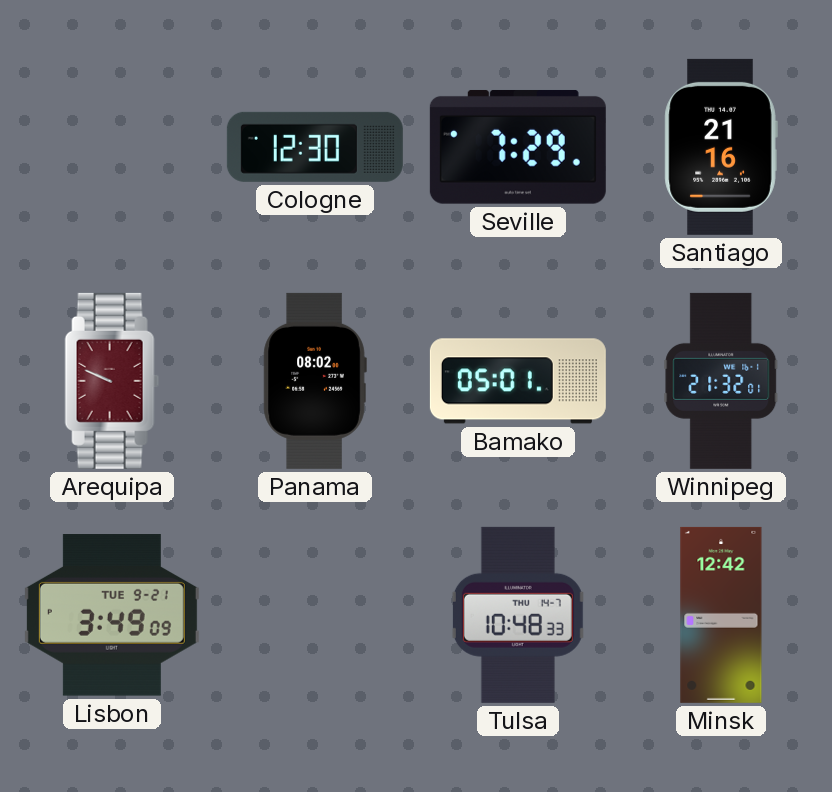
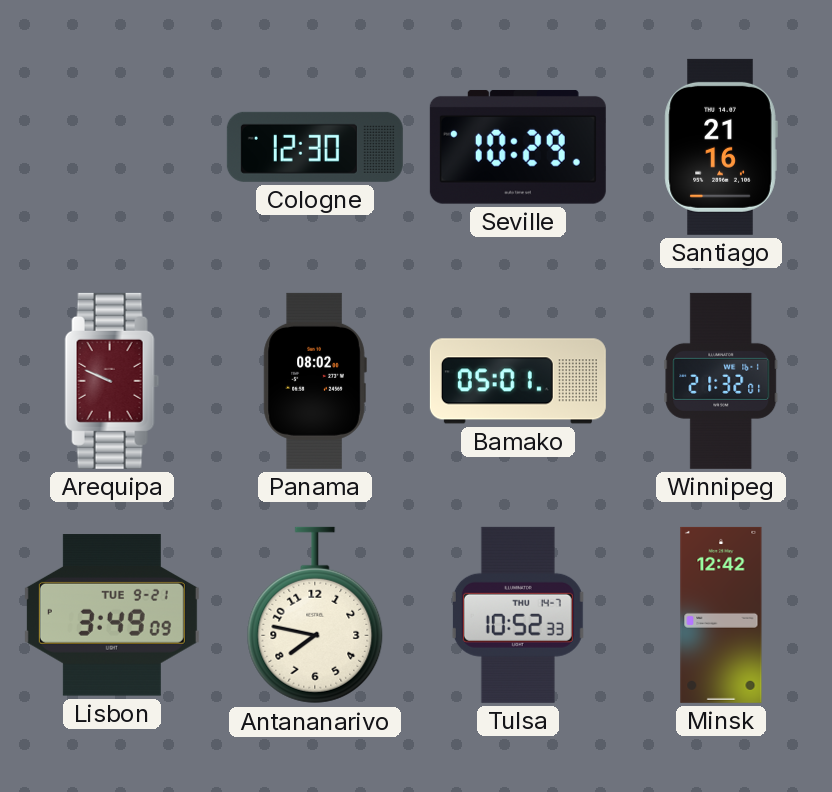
Seville: 7:29 -> 10:29 (518, 147)
Antananarivo: none -> 7:47 (315, 615)
Tulsa: 10:48 -> 10:52 (518, 615)
